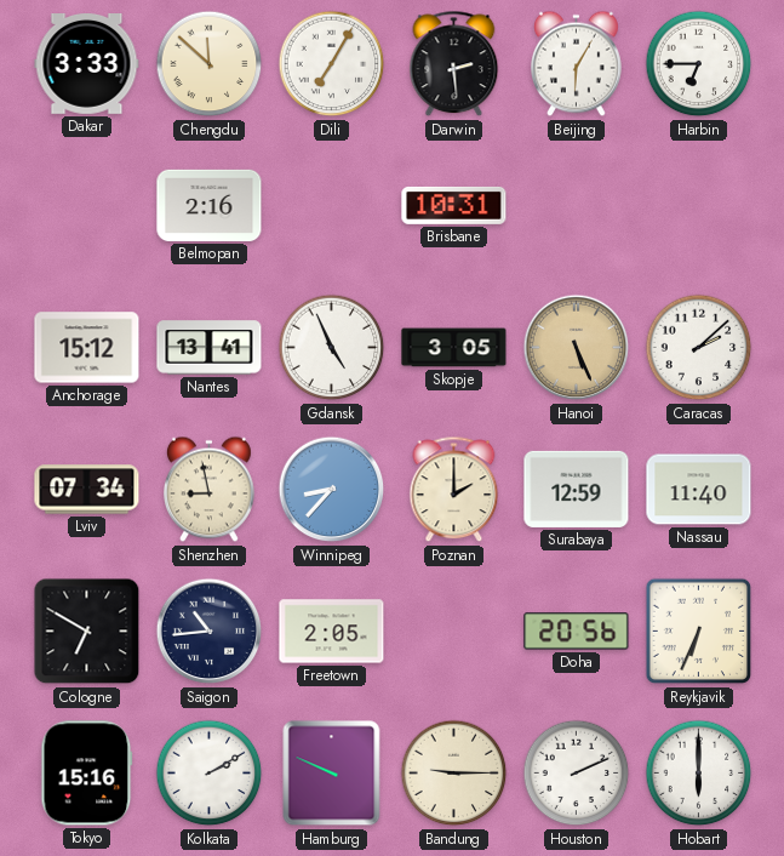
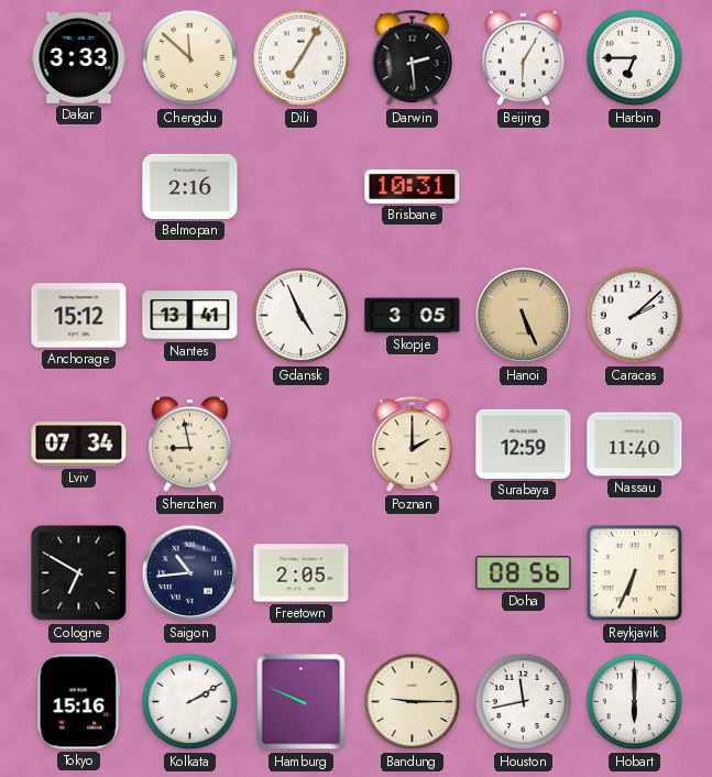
Winnipeg: 8:37 -> none (332, 490)
Doha: 20:56 -> 08:56 (524, 573)
Houston: 2:11 -> 11:43 (524, 702)
